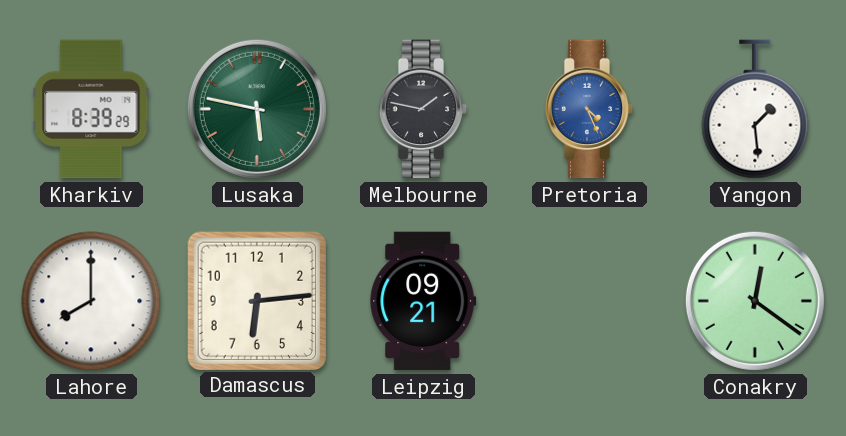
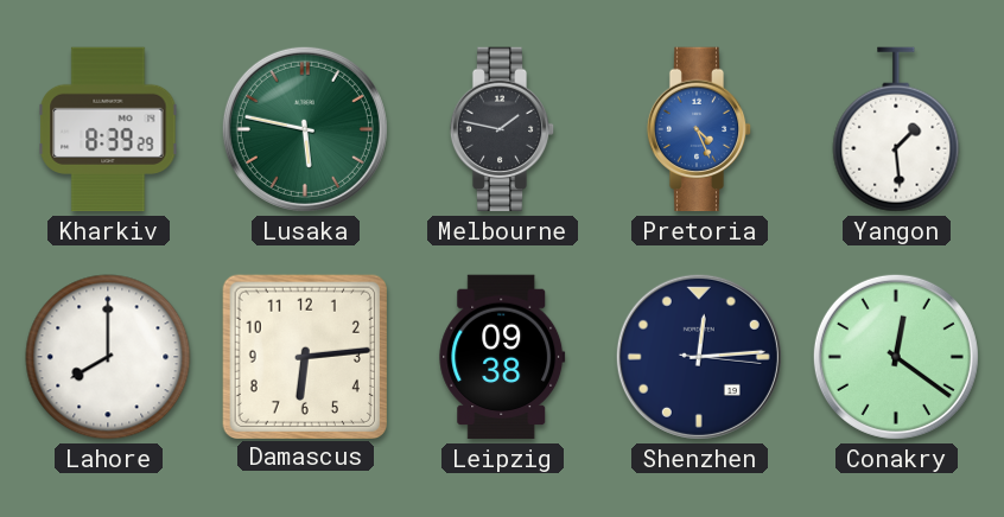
Leipzig: 09:21 -> 09:38 (502, 357)
Shenzhen: none -> 12:14 (699, 357)
